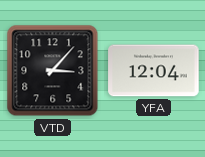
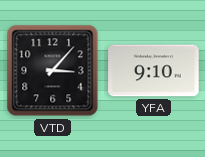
YFA: 12:04 -> 9:10 (154, 71)
